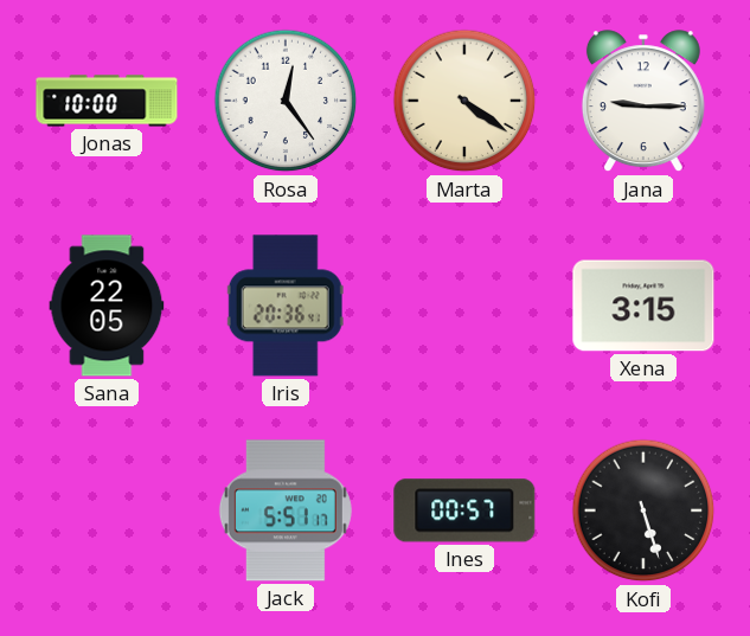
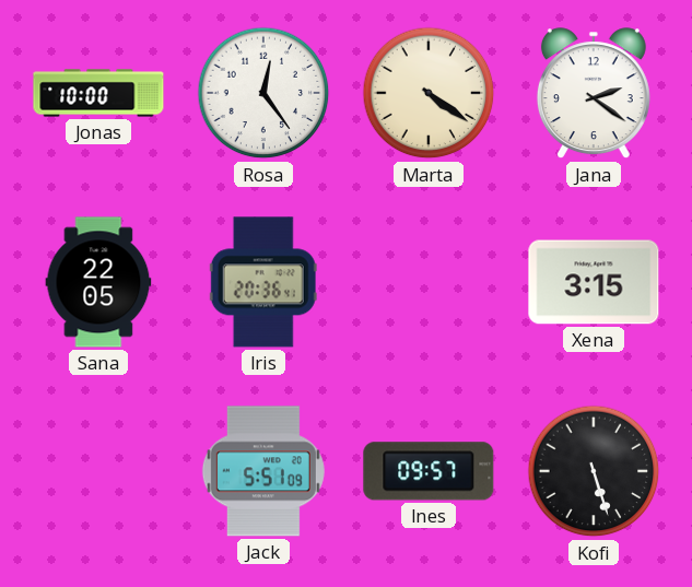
Jana: 9:15 -> 2:21 (594, 94)
Jack: 5:51:17 -> 5:51:09 (263, 471)
Ines: 00:57 -> 09:57 (429, 471)
